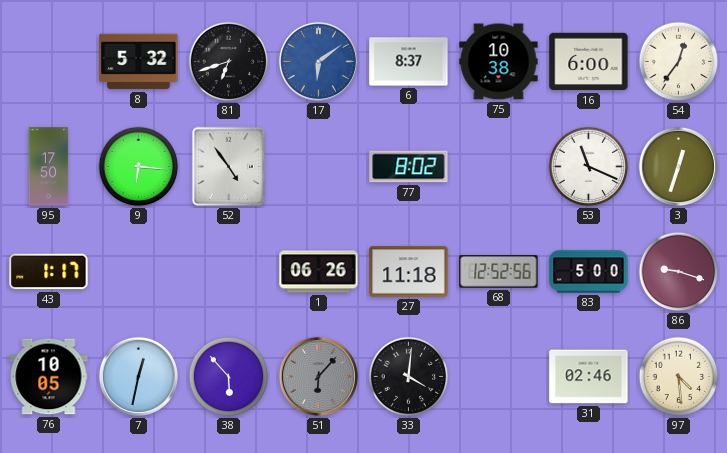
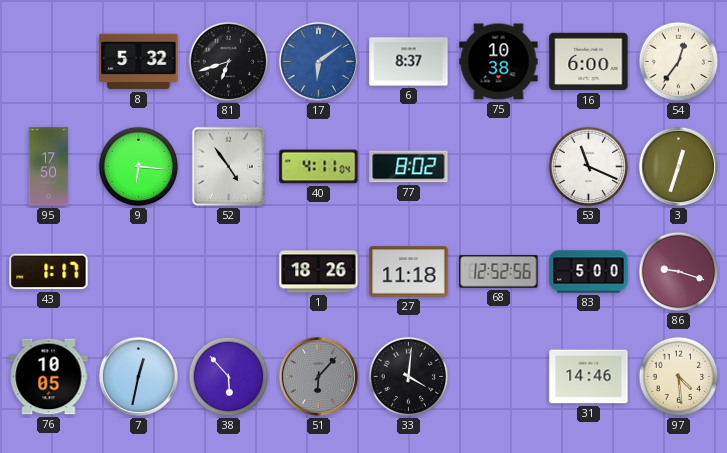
40: none -> 4:11 (319, 167)
1: 06:26 -> 18:26 (319, 272)
31: 02:46 -> 14:46 (589, 377)
